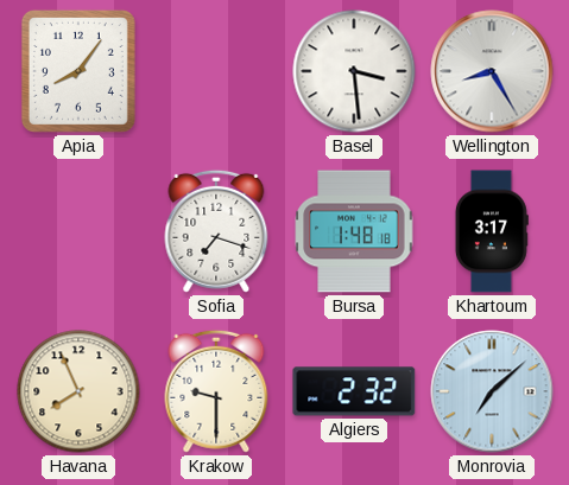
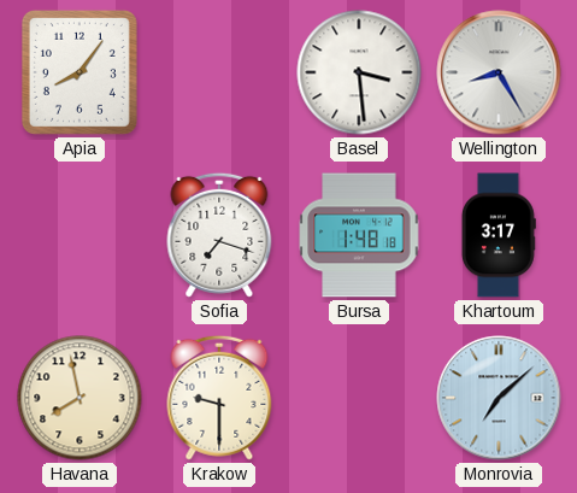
Havana: 7:56 -> 7:58 (80, 398)
Algiers: 2:32 -> none (354, 391)
